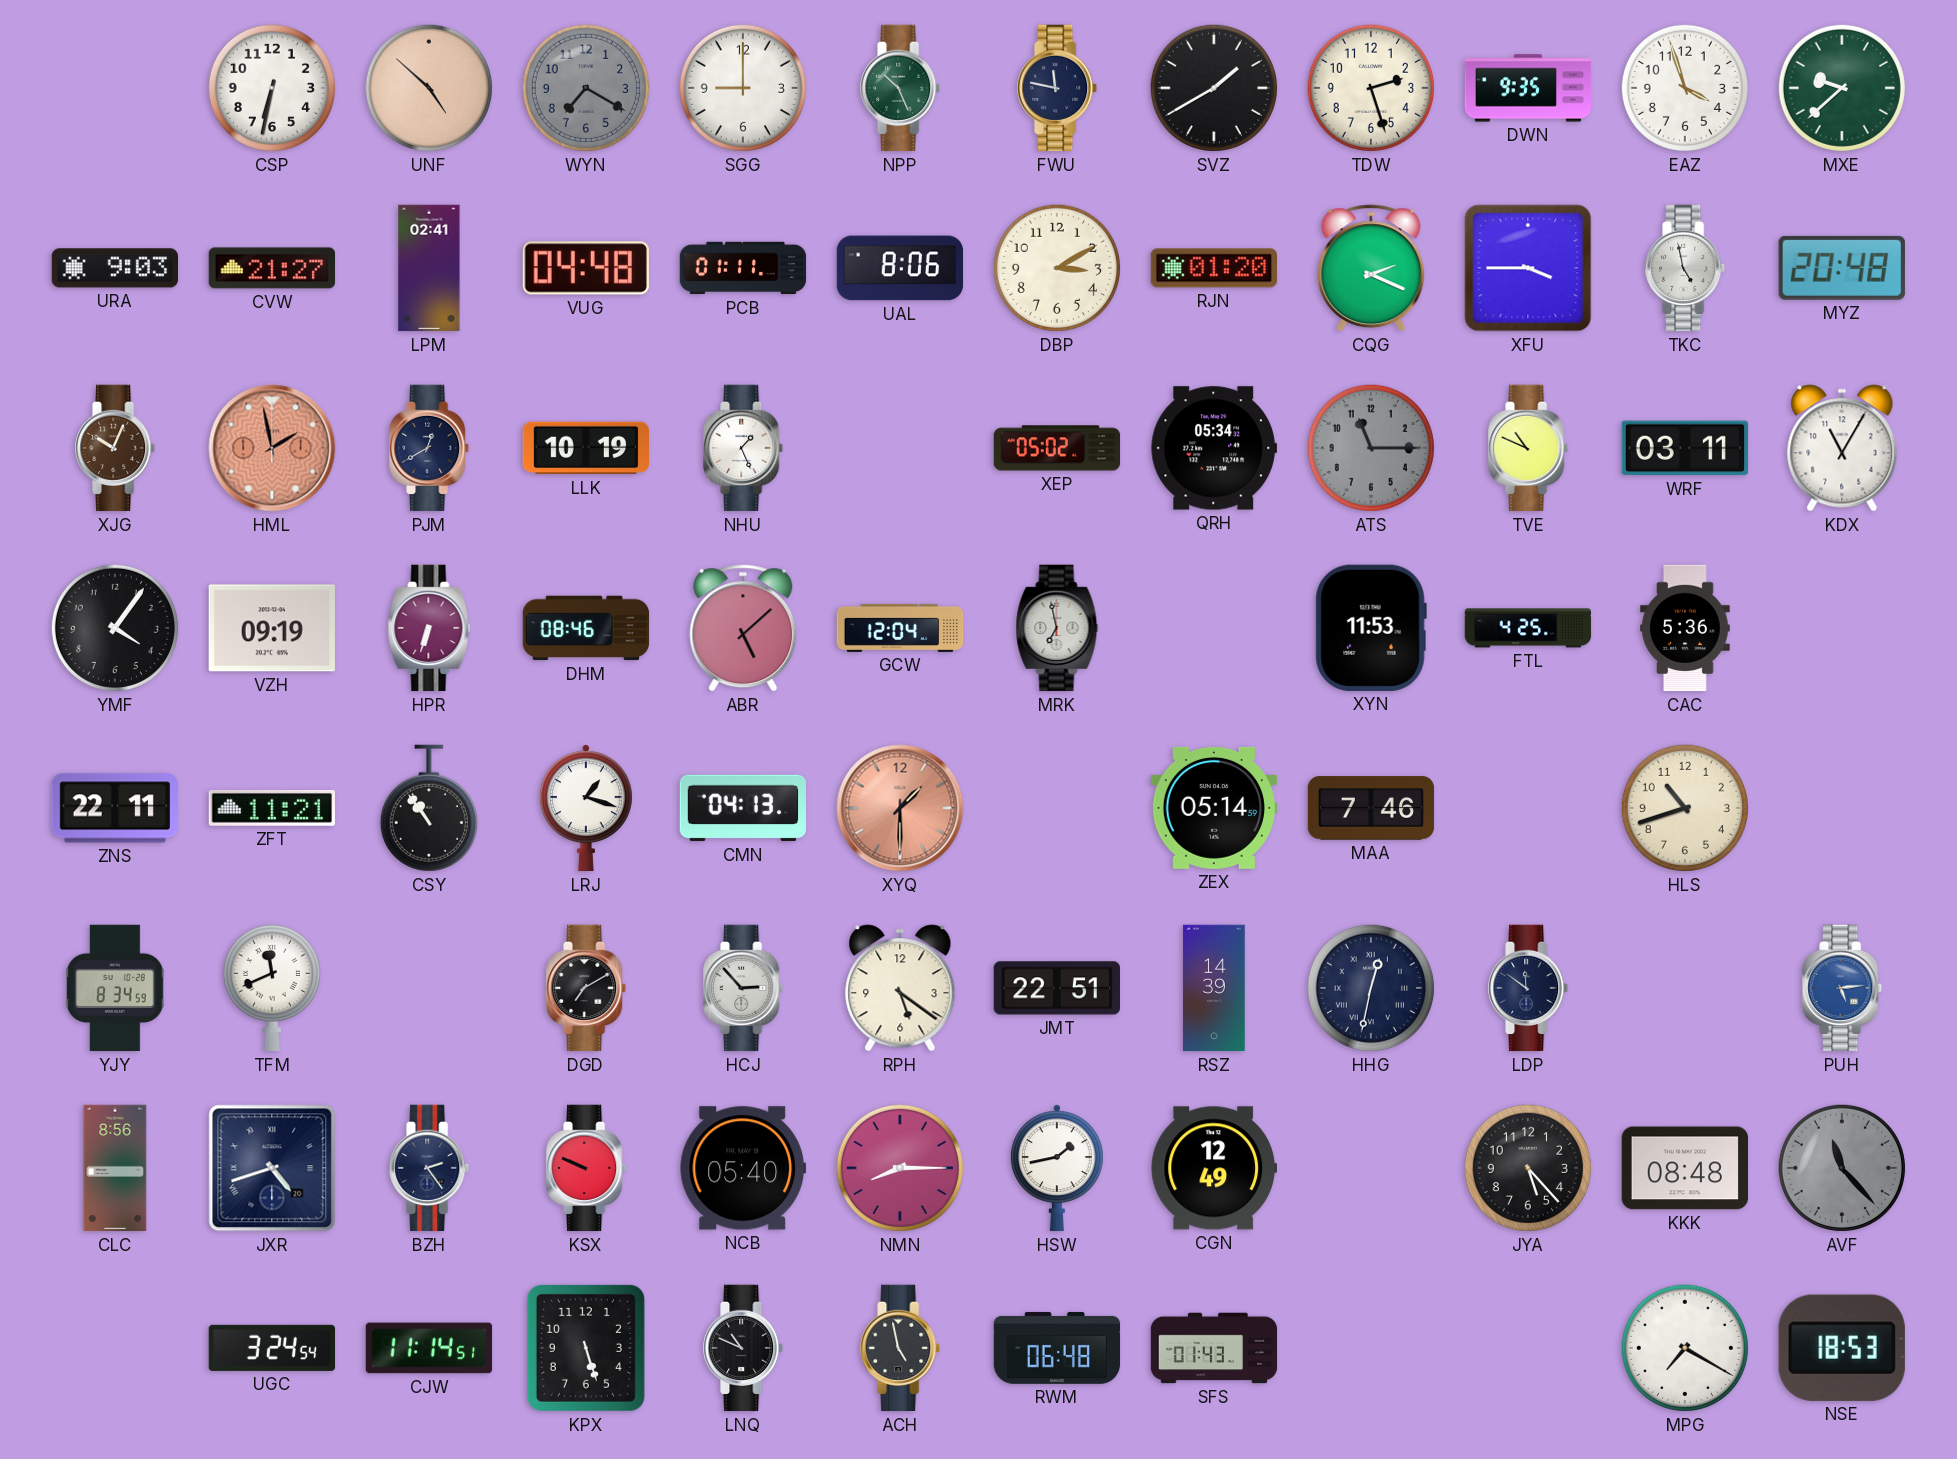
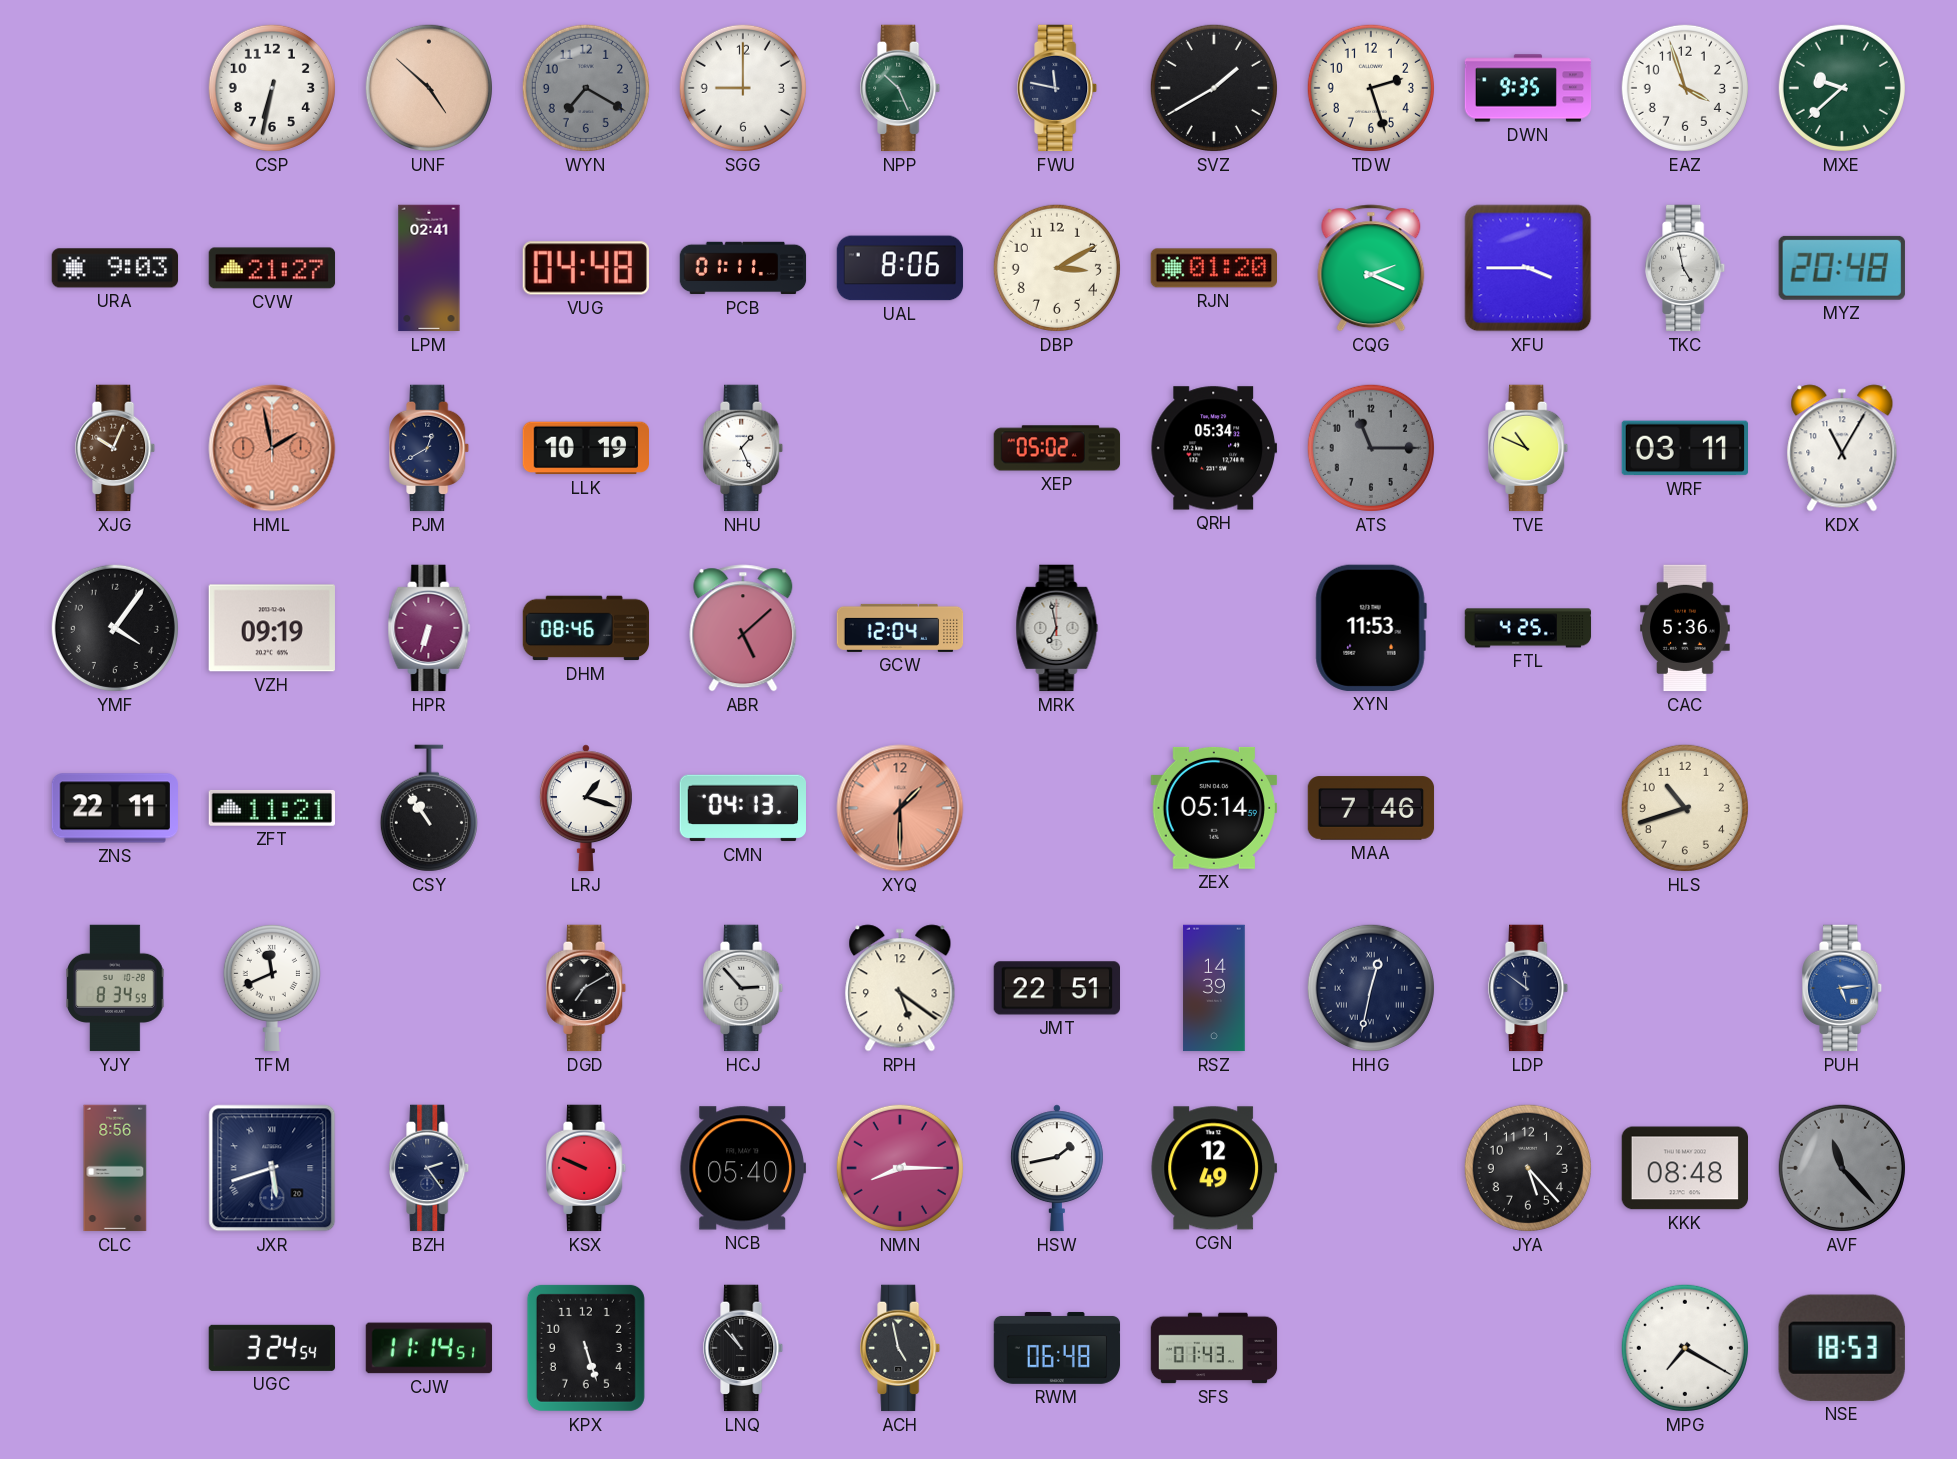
JXR: 4:42 -> 5:42 (272, 1168)
LNQ: 10:49 -> 10:53 (744, 1348)
